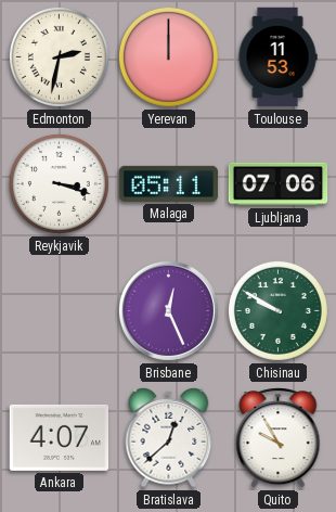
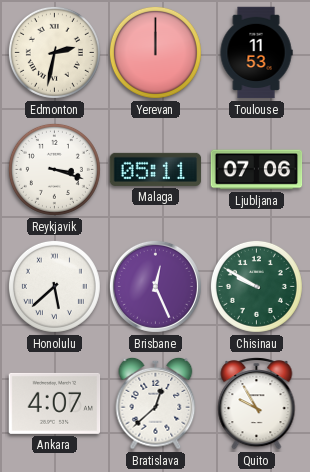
Honolulu: none -> 5:38 (54, 286)
